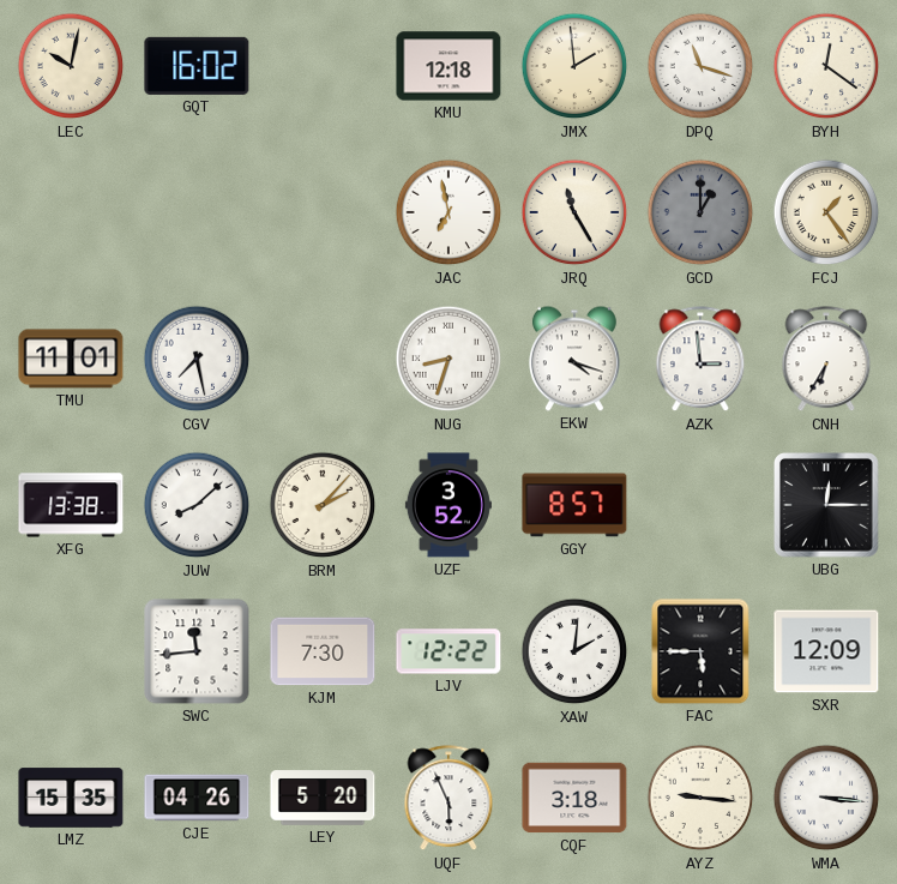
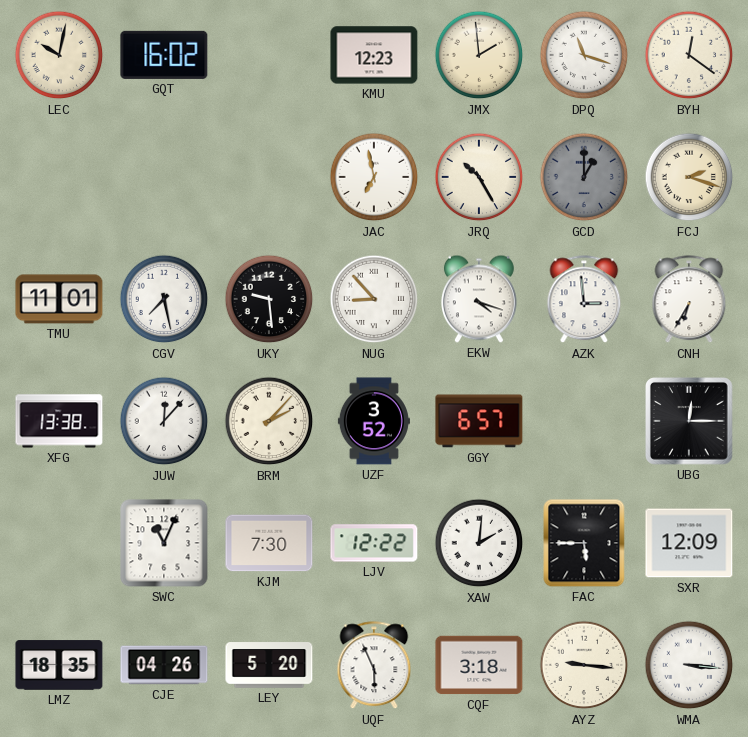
KMU: 12:18 -> 12:23 (374, 55)
JRQ: 11:25 -> 10:25 (479, 177)
FCJ: 1:24 -> 2:18 (689, 177)
UKY: none -> 9:29 (269, 299)
NUG: 8:33 -> 8:53 (374, 299)
JUW: 8:08 -> 12:07 (164, 421)
GGY: 8:57 -> 6:57 (479, 421)
SWC: 11:44 -> 11:04 (164, 543)
LMZ: 15:35 -> 18:35 (59, 665)
